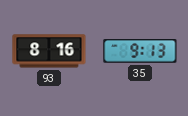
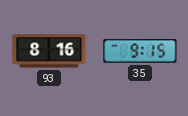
35: 9:13 -> 9:15 (140, 52)
